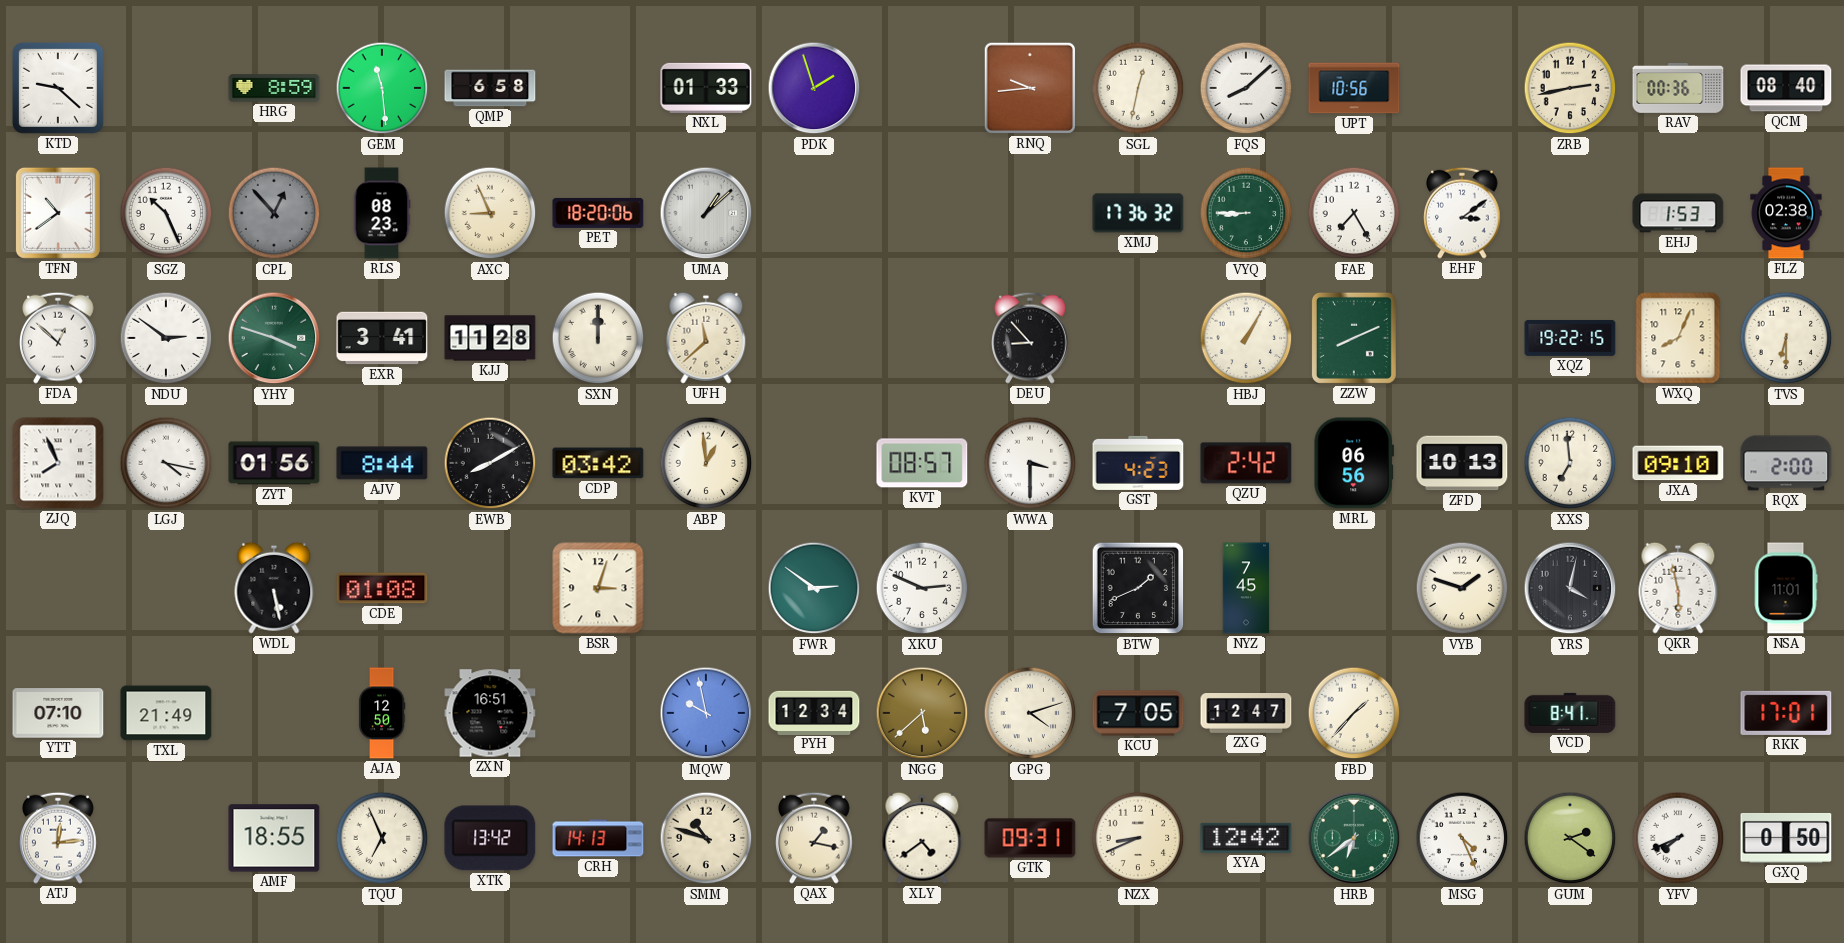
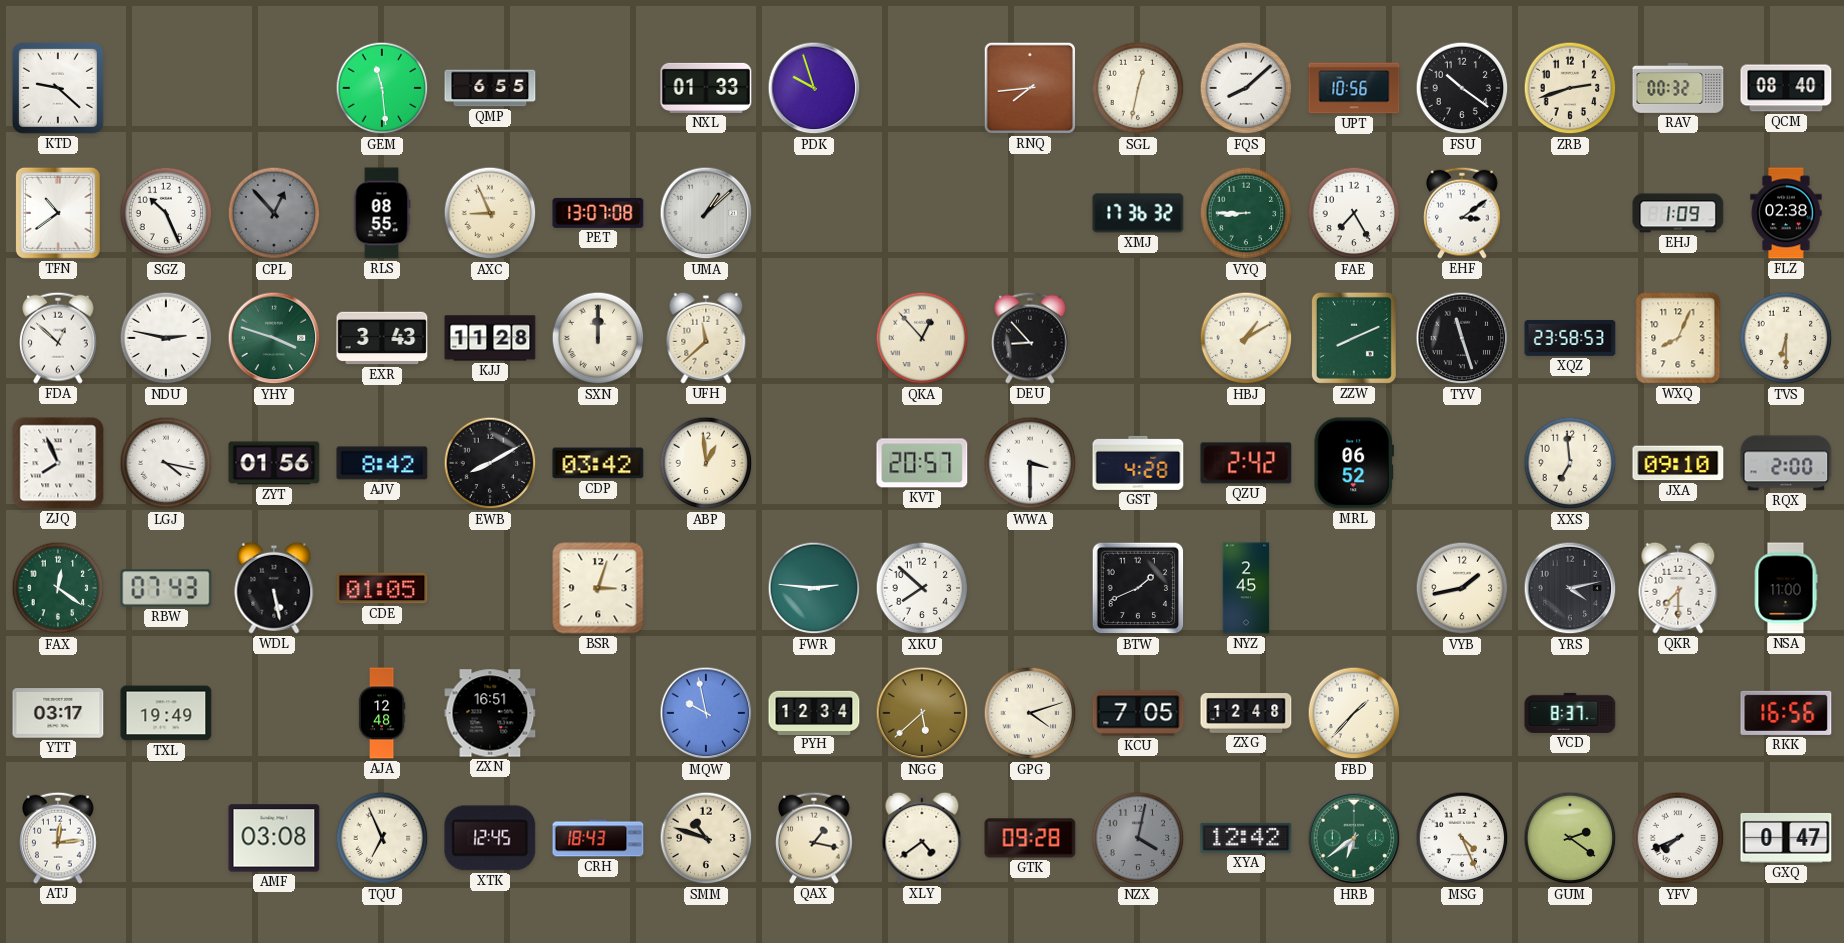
HRG: 8:59 -> none (274, 88)
QMP: 6:58 -> 6:55 (490, 88)
PDK: 1:57 -> 9:57 (814, 88)
RNQ: 9:44 -> 7:44 (1030, 88)
FSU: none -> 10:21 (1462, 88)
ZRB: 2:43 -> 2:42 (1570, 88)
RAV: 00:36 -> 00:32 (1678, 88)
RLS: 08:23 -> 08:55 (382, 213)
PET: 18:20 -> 13:07 (598, 213)
EHJ: 1:53 -> 1:09 (1678, 213)
NDU: 2:51 -> 2:47 (166, 338)
EXR: 3:41 -> 3:43 (382, 338)
QKA: none -> 12:53 (922, 338)
HBJ: 1:05 -> 1:10 (1246, 338)
TYV: none -> 11:27 (1462, 338)
XQZ: 19:22 -> 23:58 (1570, 338)
AJV: 8:44 -> 8:42 (382, 463)
KVT: 08:57 -> 20:57 (922, 463)
GST: 4:23 -> 4:28 (1138, 463)
MRL: 06:56 -> 06:52 (1354, 463)
ZFD: 10:13 -> none (1462, 463)
FAX: none -> 12:21 (58, 588)
RBW: none -> 07:43 (166, 588)
CDE: 01:08 -> 01:05 (382, 588)
FWR: 2:51 -> 2:46 (814, 588)
XKU: 2:49 -> 7:52 (922, 588)
NYZ: 7:45 -> 2:45 (1246, 588)
VYB: 1:48 -> 1:43 (1462, 588)
YRS: 4:02 -> 4:13 (1570, 588)
QKR: 5:58 -> 7:30 (1678, 588)
NSA: 11:01 -> 11:00 (1786, 588)
YTT: 07:10 -> 03:17 (58, 713)
TXL: 21:49 -> 19:49 (166, 713)
AJA: 12:50 -> 12:48 (382, 713)
ZXG: 12:47 -> 12:48 (1246, 714)
VCD: 8:41 -> 8:37 (1570, 713)
RKK: 17:01 -> 16:56 (1786, 713)
AMF: 18:55 -> 03:08 (274, 838)
XTK: 13:42 -> 12:45 (490, 838)
CRH: 14:13 -> 18:43 (598, 838)
GTK: 09:31 -> 09:28 (1030, 838)
NZX: 8:41 -> 4:02 (1138, 838)
NZX dial: cream -> grey (1138, 838)
GXQ: 0:50 -> 0:47 (1786, 838)
